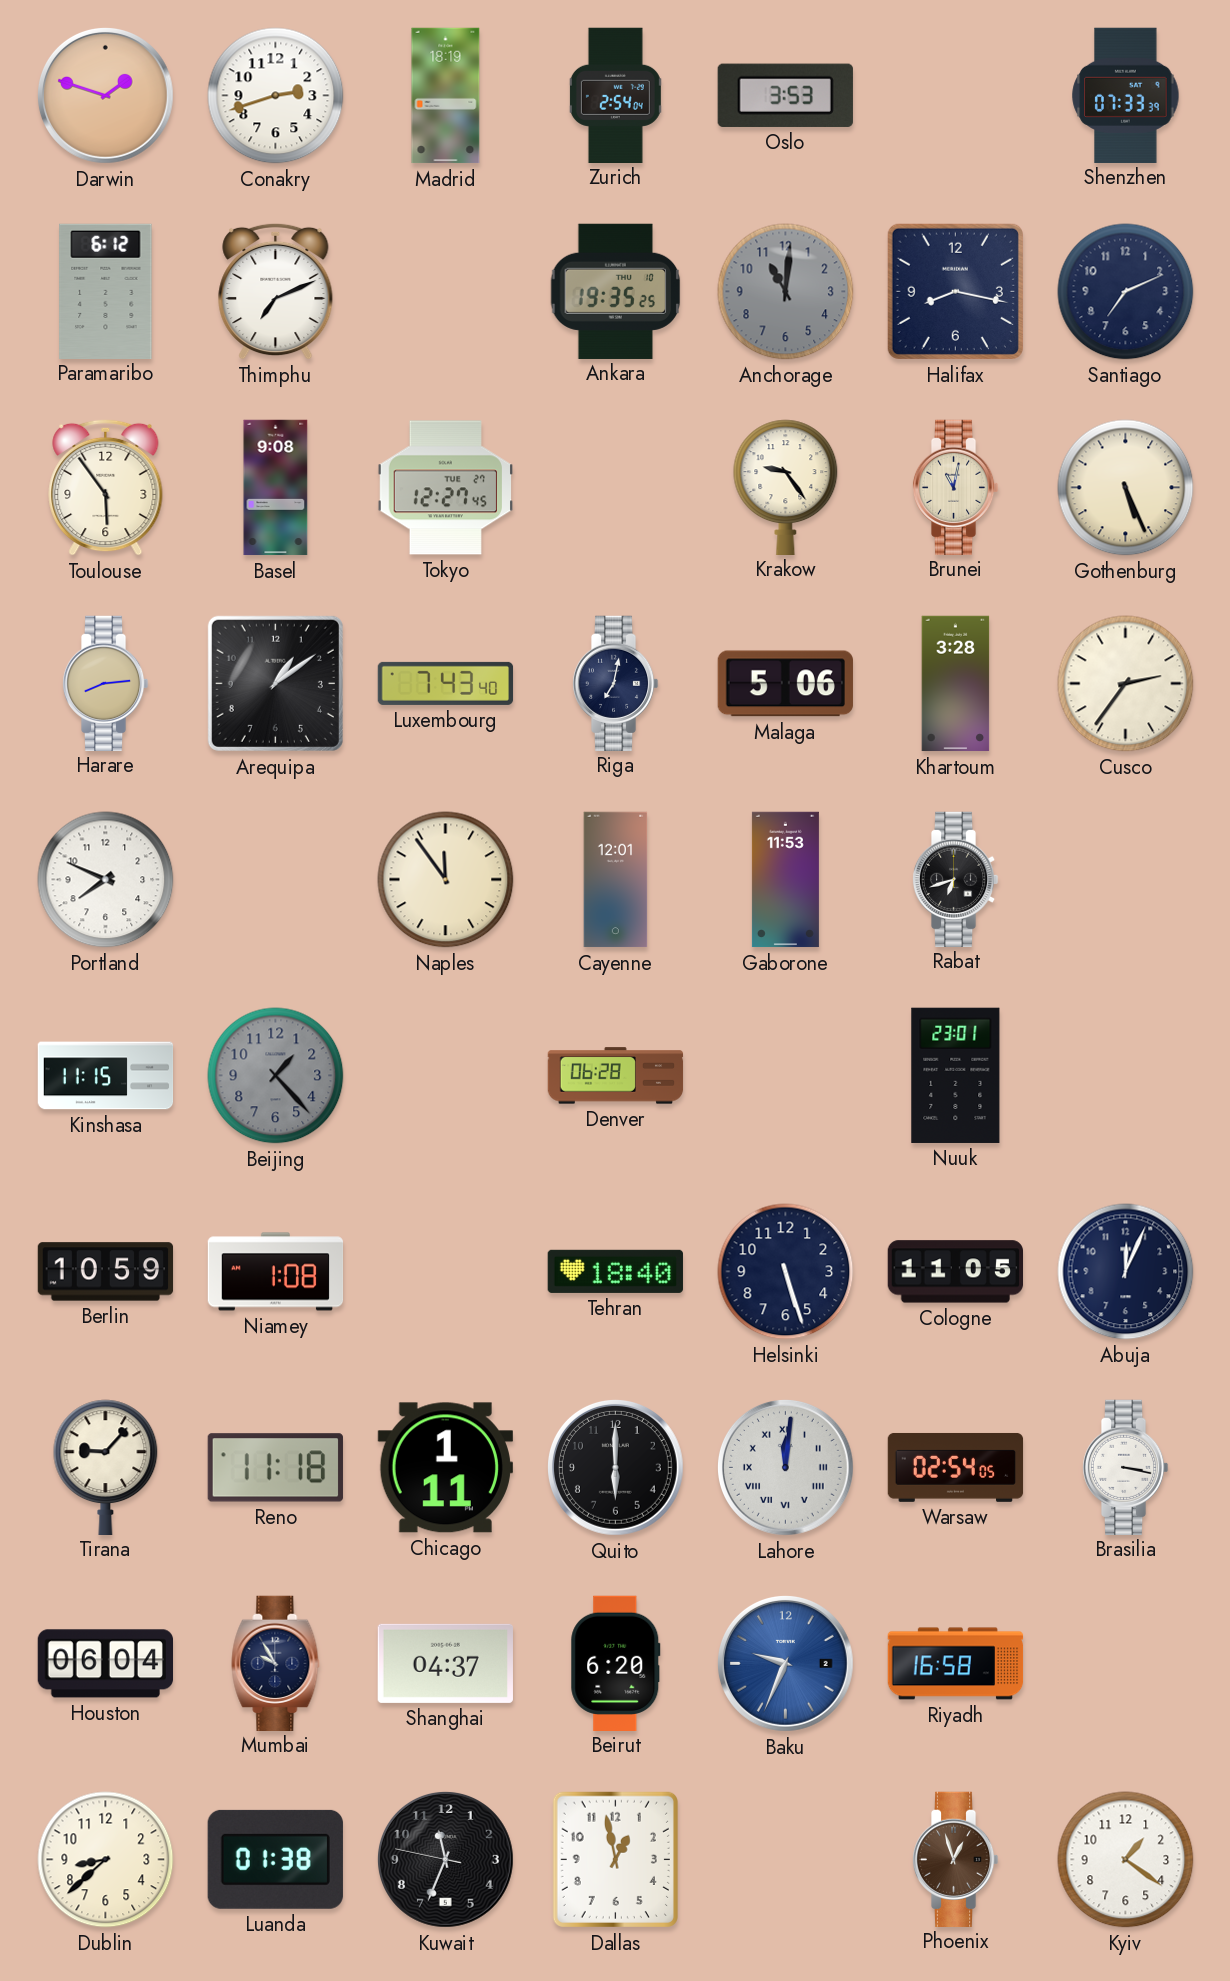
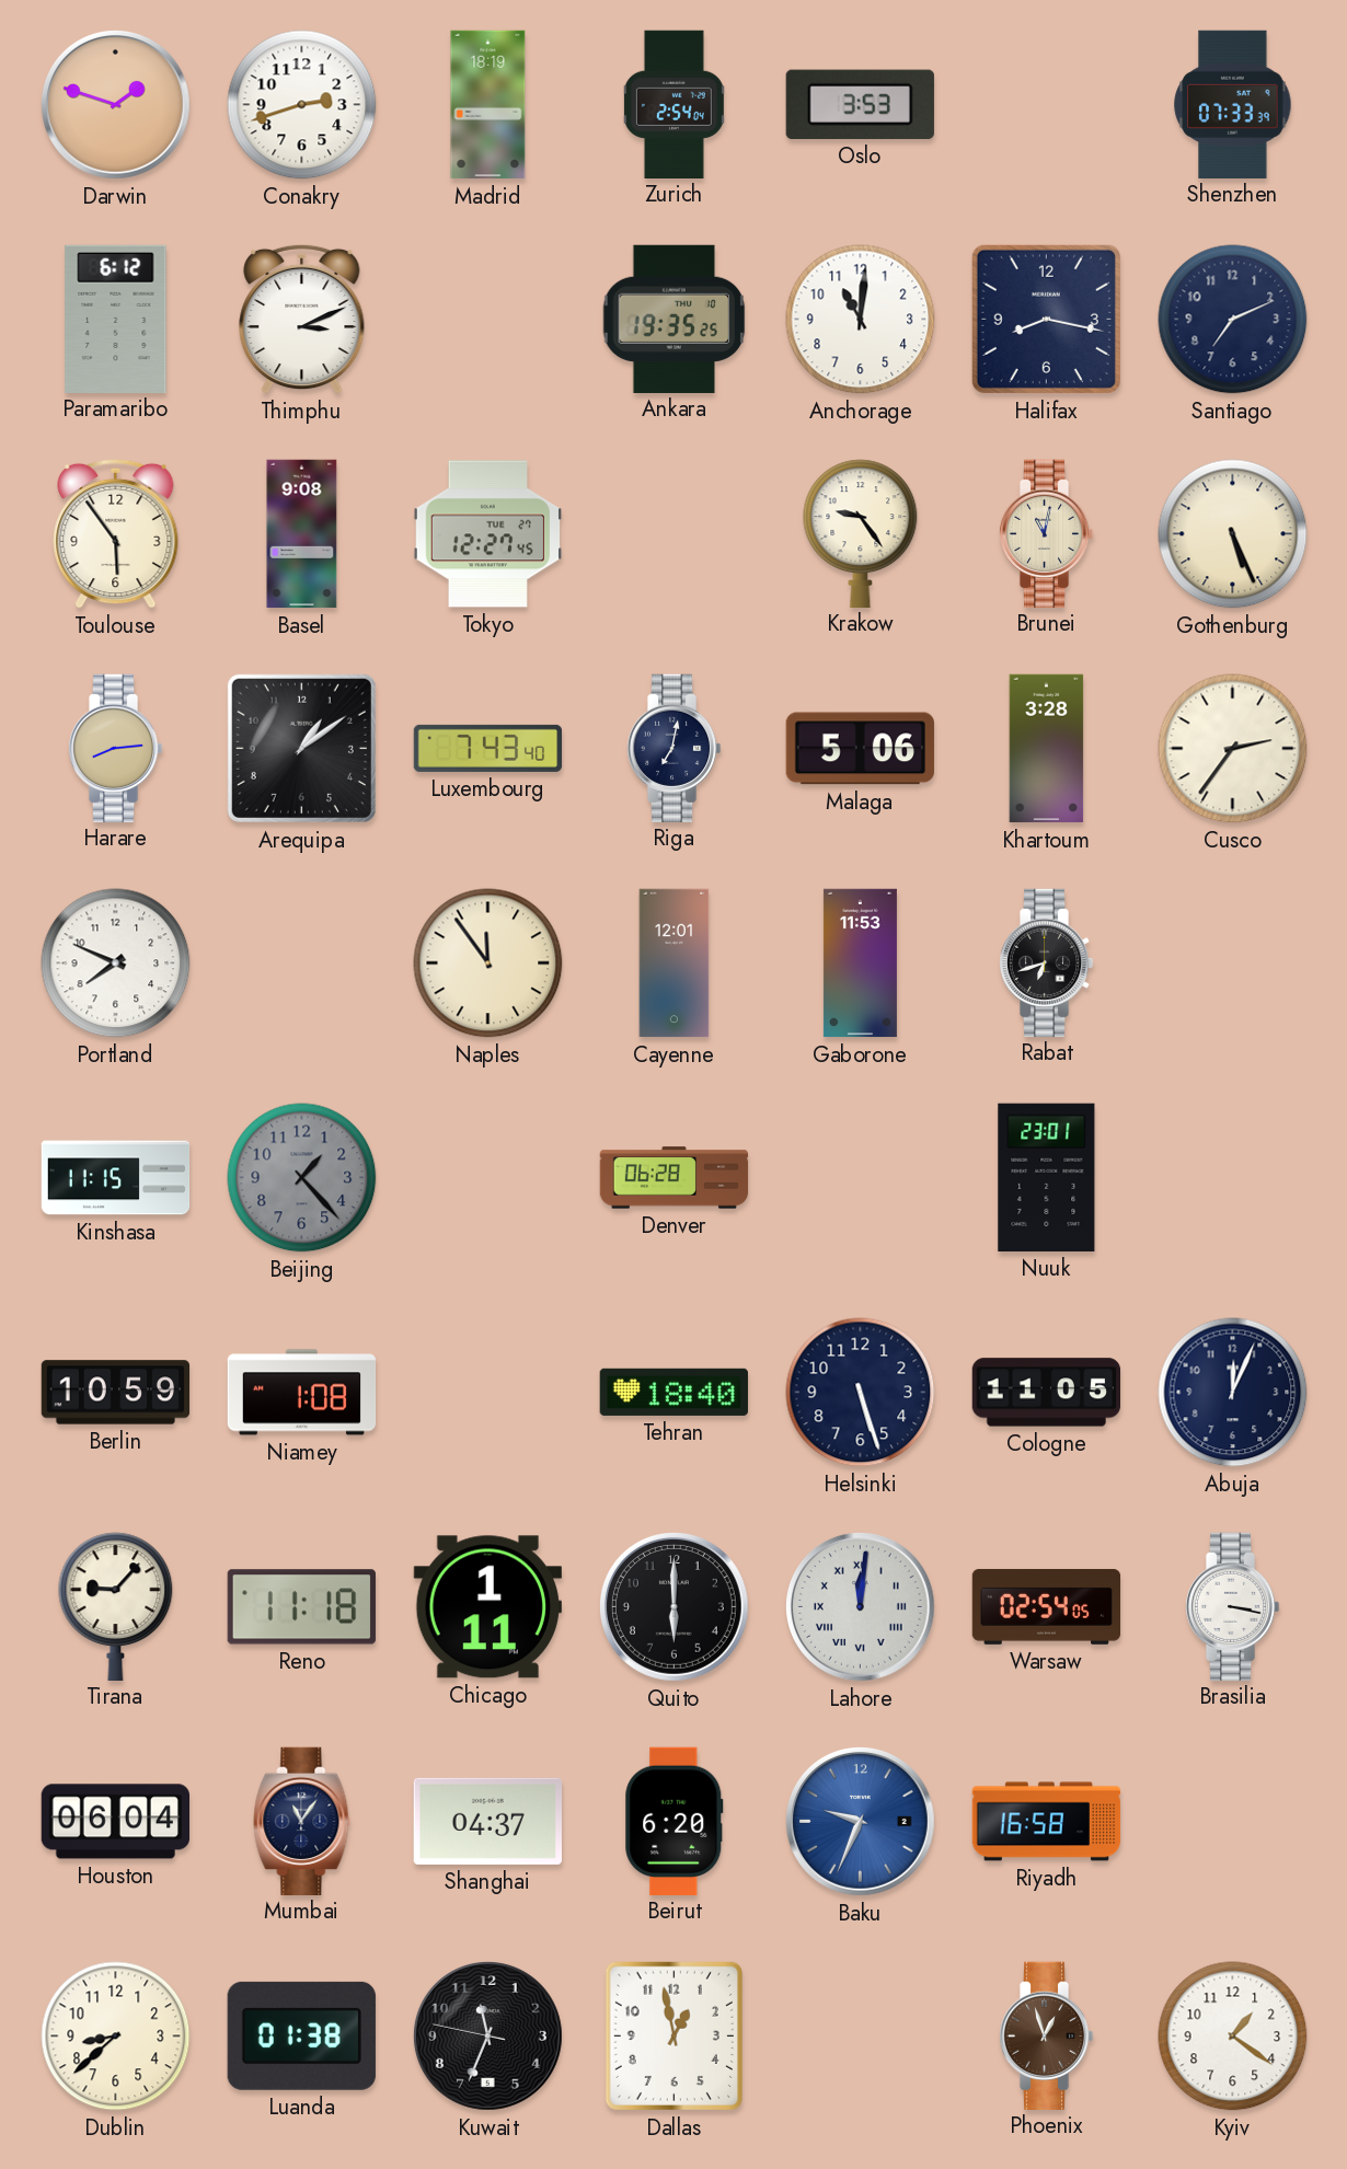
Thimphu: 7:11 -> 3:11 (302, 319)
Anchorage dial: grey -> white (861, 320)
Mumbai: 9:55 -> 11:06 (302, 1821)
